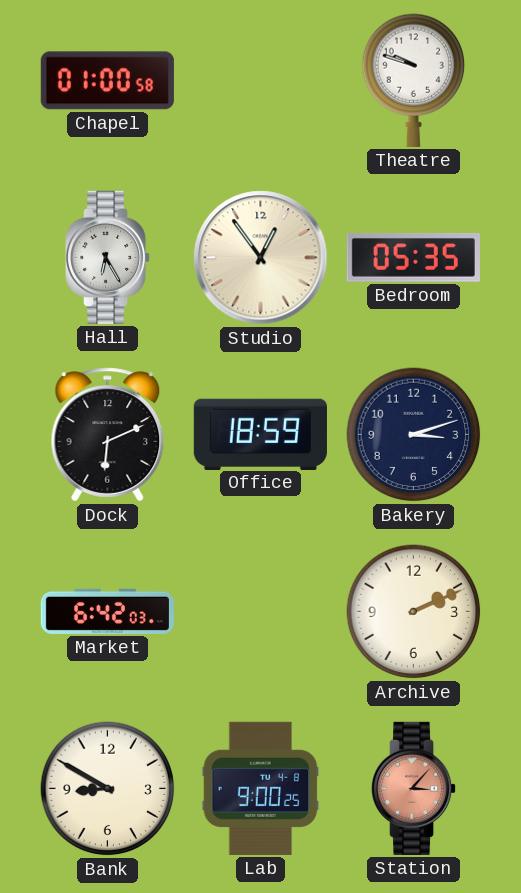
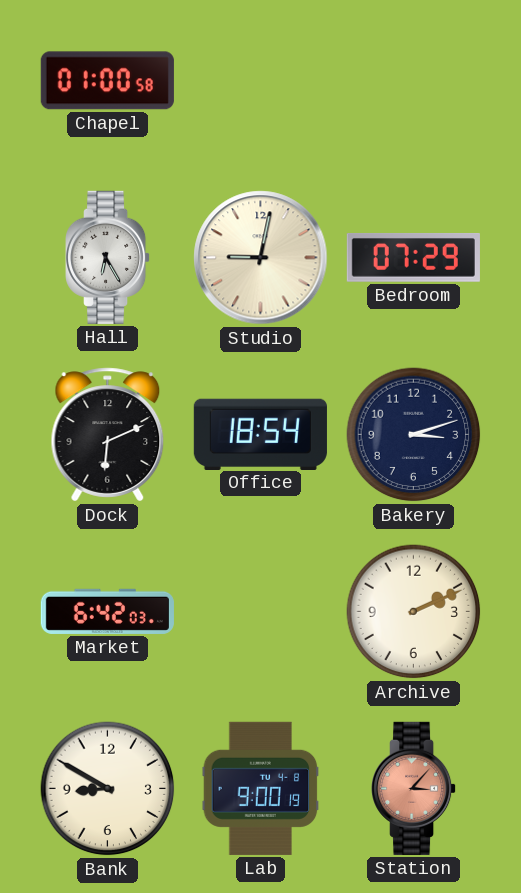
Theatre: 9:48 -> none (414, 80)
Studio: 12:54 -> 9:02 (261, 258)
Bedroom: 05:35 -> 07:29 (413, 258)
Office: 18:59 -> 18:54 (260, 434)
Lab: 9:00:25 -> 9:00:19 (261, 788)
